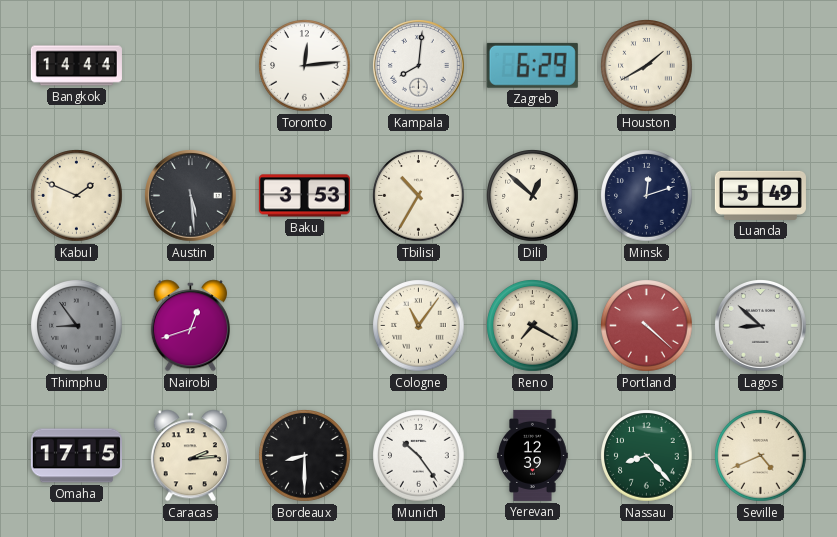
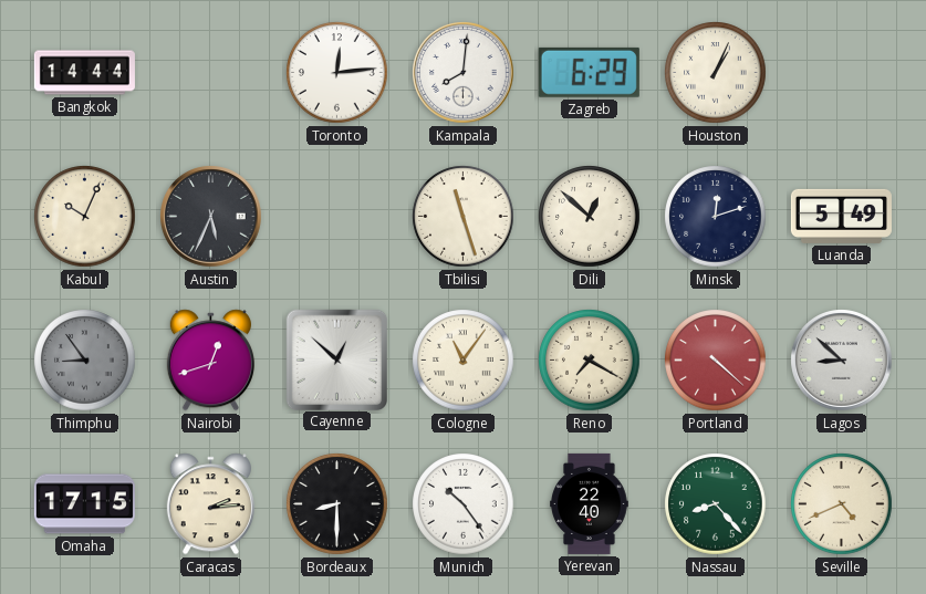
Houston: 1:40 -> 1:04 (716, 73)
Kabul: 1:49 -> 10:04 (85, 217)
Austin: 5:29 -> 5:34 (211, 217)
Baku: 3:53 -> none (304, 196)
Tbilisi: 10:35 -> 11:27 (464, 217)
Cayenne: none -> 12:52 (336, 359)
Yerevan: 12:39 -> 22:40 (590, 503)
